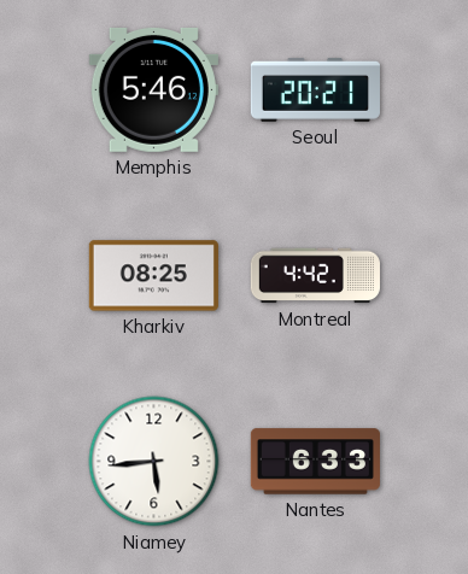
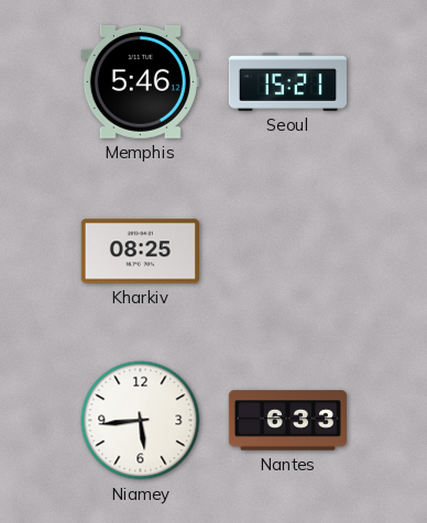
Seoul: 20:21 -> 15:21 (287, 81)
Montreal: 4:42 -> none (315, 276)
